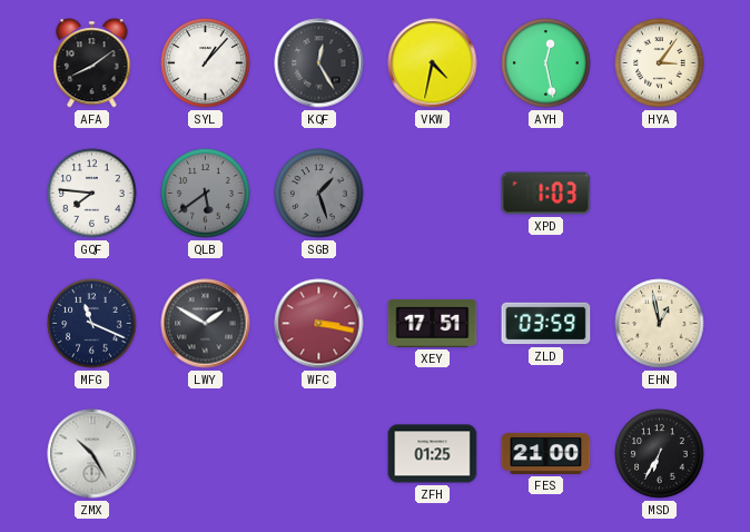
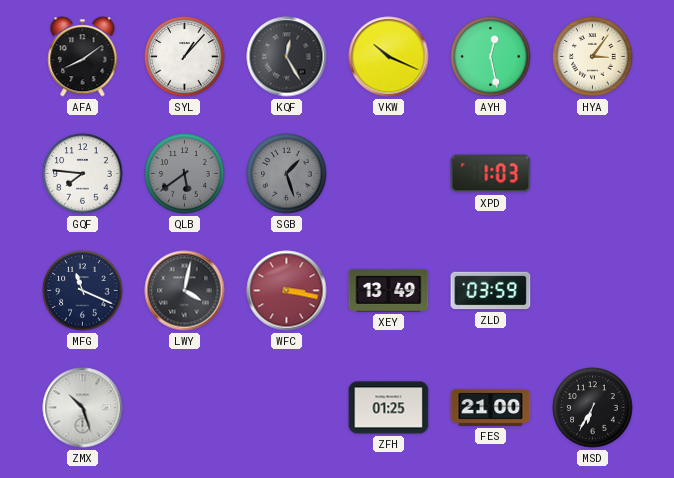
VKW: 4:32 -> 10:19 (389, 57)
LWY: 1:50 -> 4:02 (185, 291)
XEY: 17:51 -> 13:49 (389, 290)
EHN: 12:58 -> none (660, 324)
ZMX: 10:25 -> 10:27 (83, 408)
